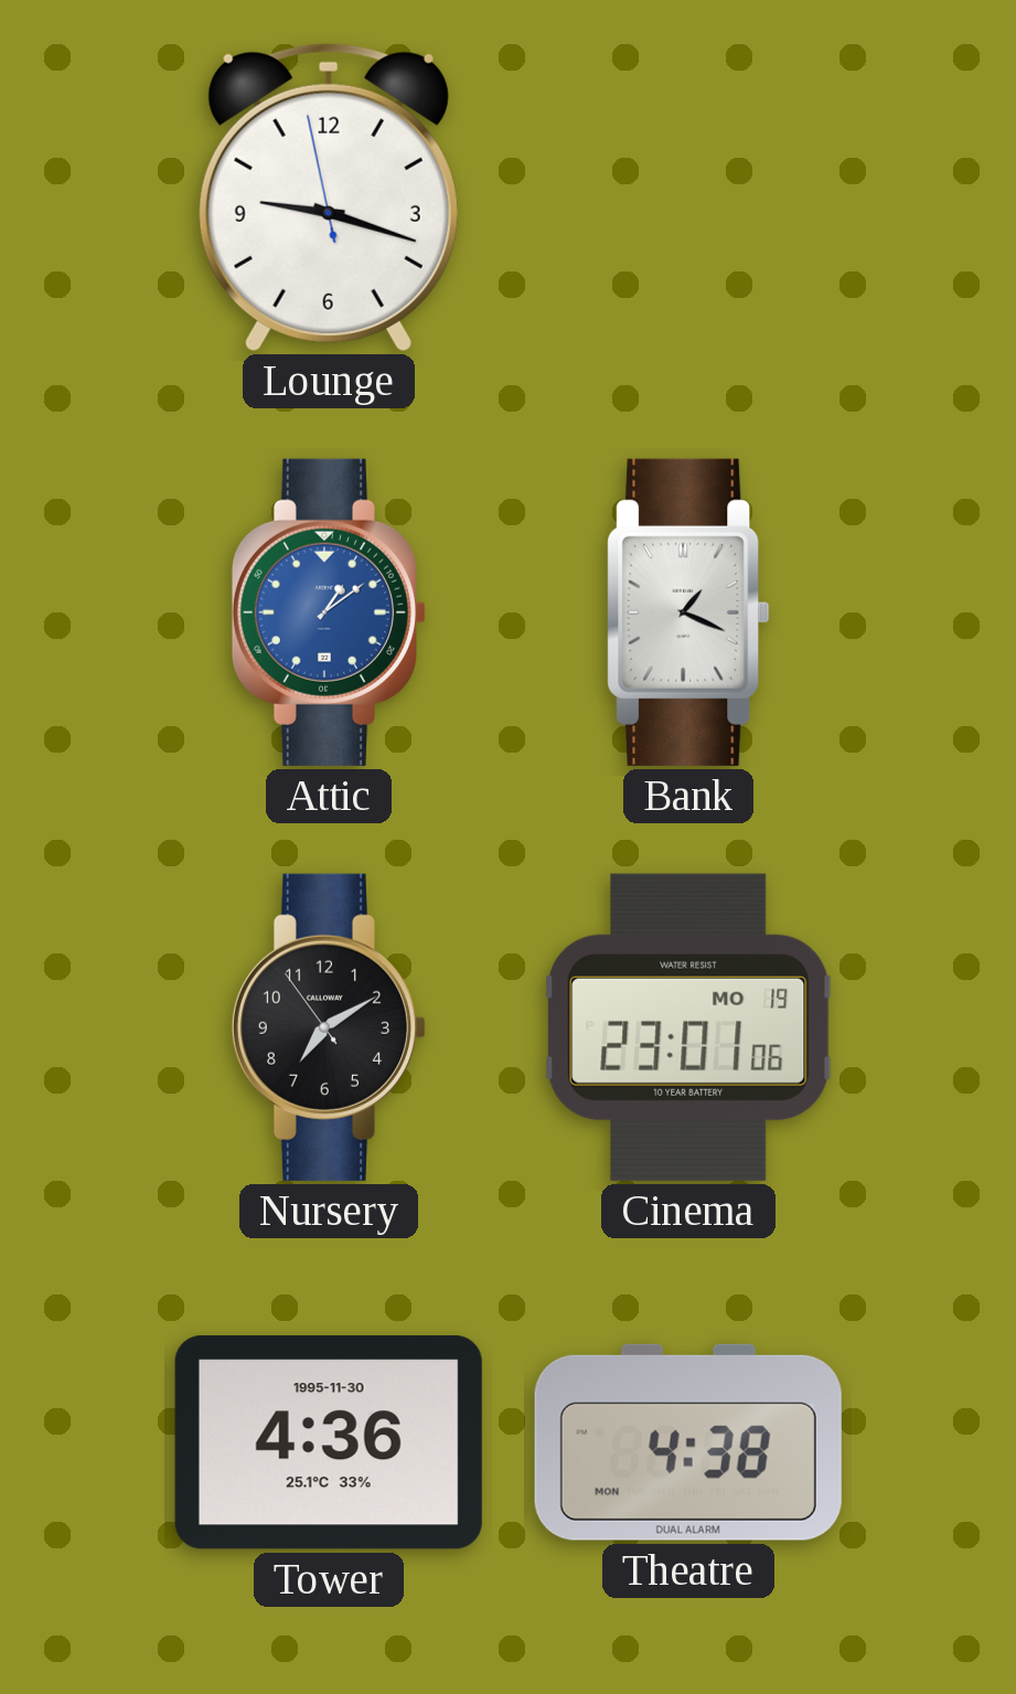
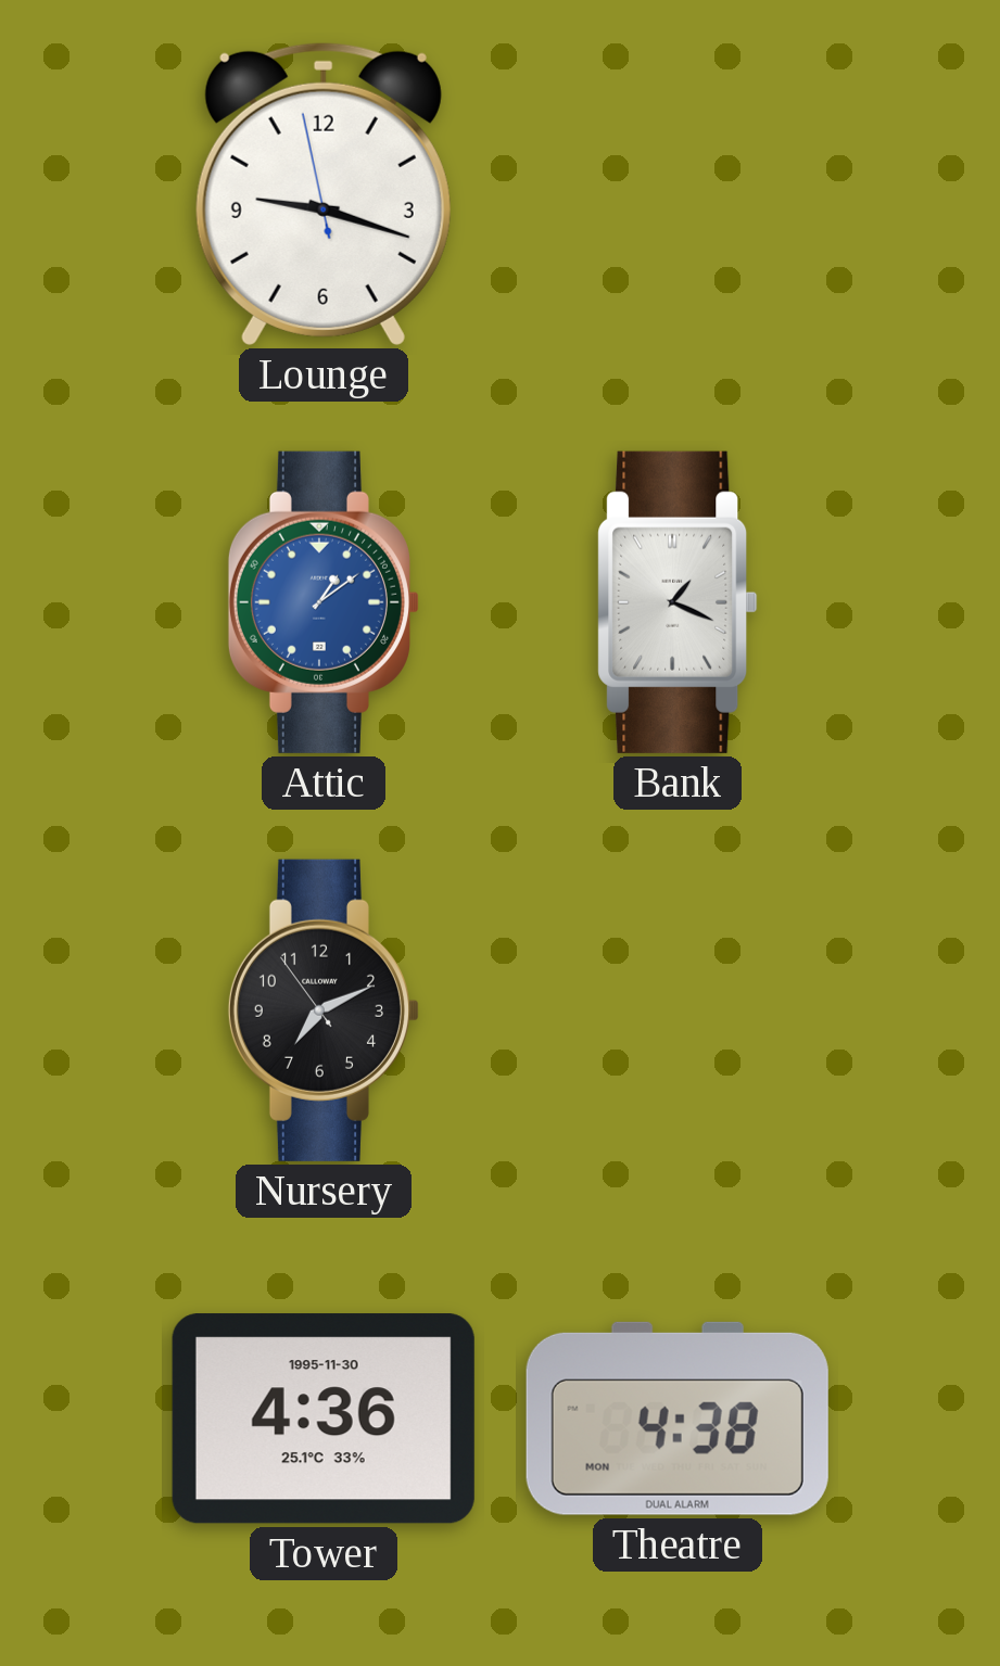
Nursery: 7:09 -> 7:10 (324, 1010)
Cinema: 23:01 -> none (688, 1027)
